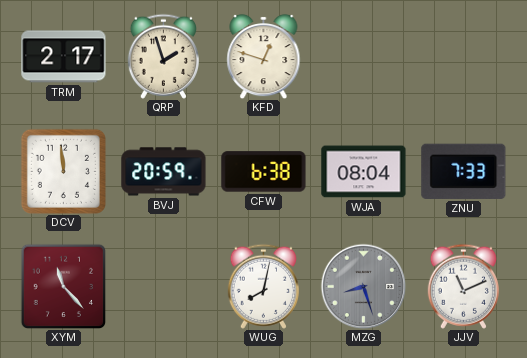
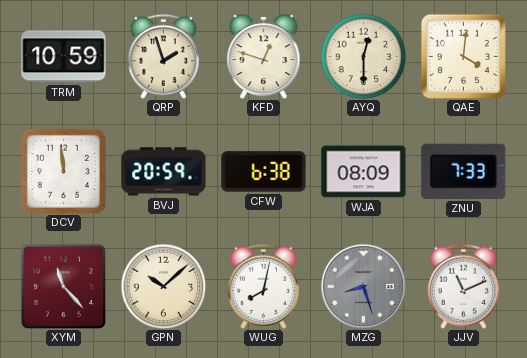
TRM: 2:17 -> 10:59 (64, 57)
AYQ: none -> 12:30 (363, 56)
QAE: none -> 4:01 (463, 56)
WJA: 08:04 -> 08:09 (364, 172)
GPN: none -> 10:08 (163, 286)
